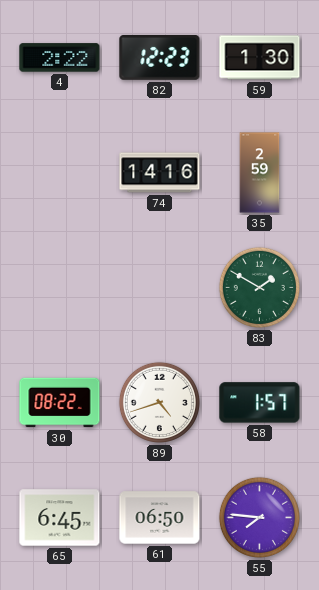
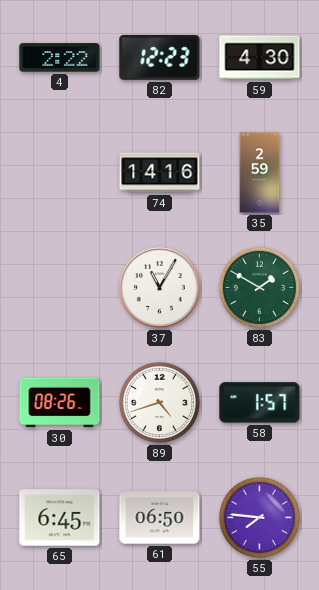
59: 1:30 -> 4:30 (260, 58)
37: none -> 11:05 (159, 287)
30: 08:22 -> 08:26 (60, 403)
